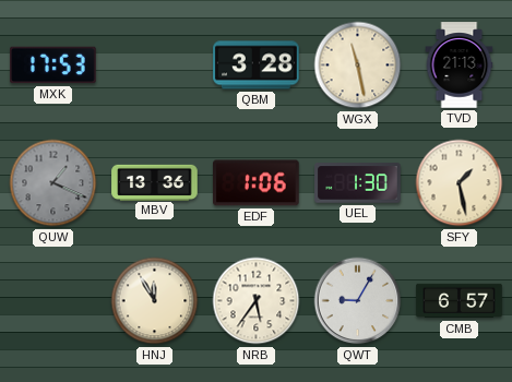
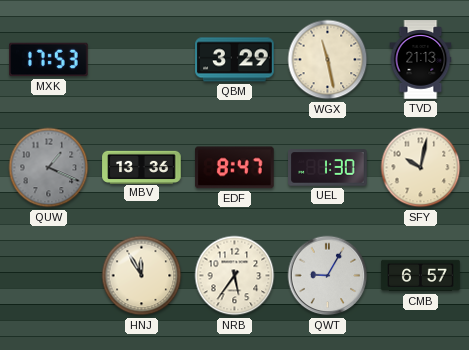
QBM: 3:28 -> 3:29 (235, 60)
EDF: 1:06 -> 8:47 (235, 168)
SFY: 1:28 -> 10:02 (421, 168)
